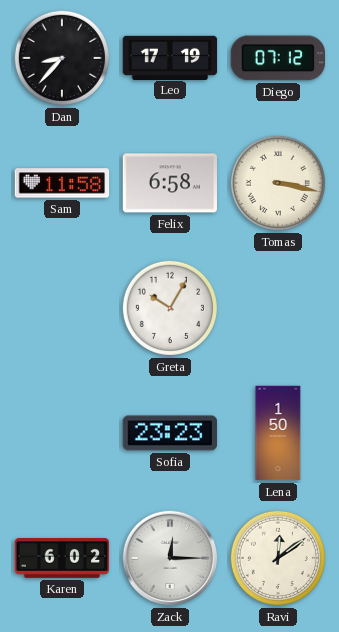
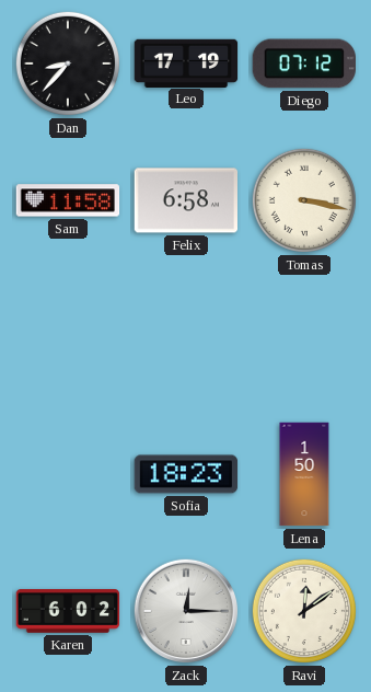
Greta: 10:05 -> none (170, 308)
Sofia: 23:23 -> 18:23 (186, 474)
